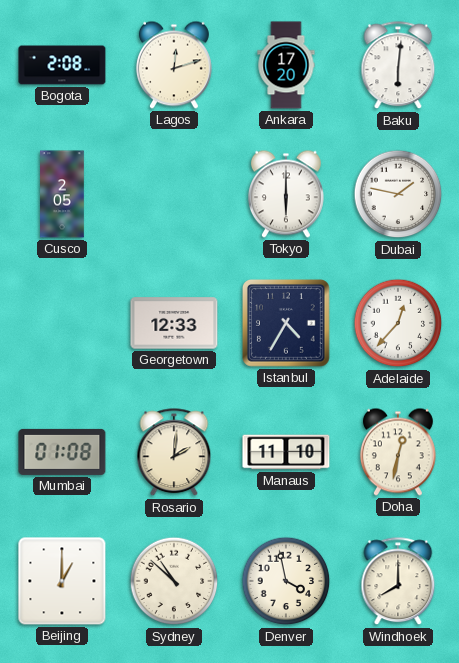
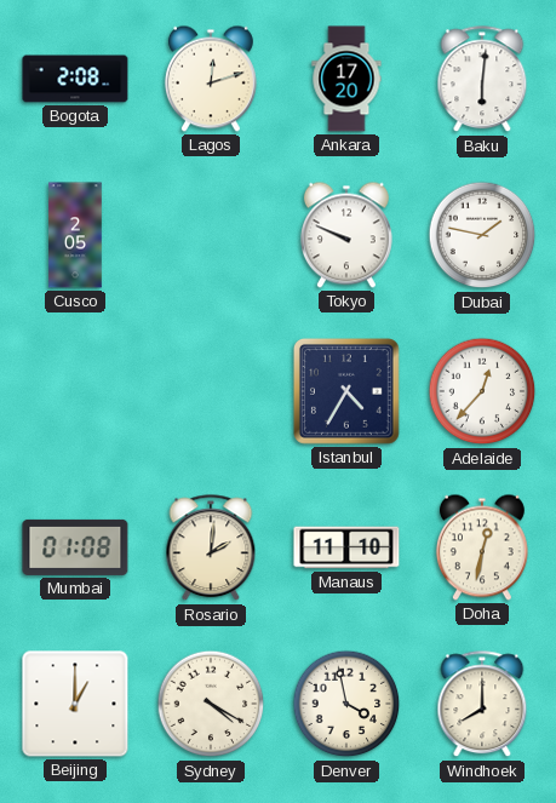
Tokyo: 6:00 -> 9:49 (346, 235)
Georgetown: 12:33 -> none (174, 323)
Sydney: 10:52 -> 4:20 (211, 704)
